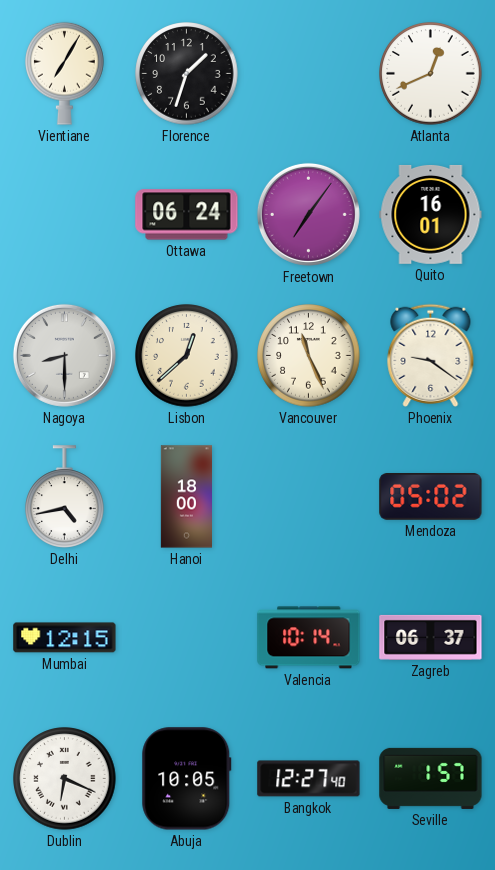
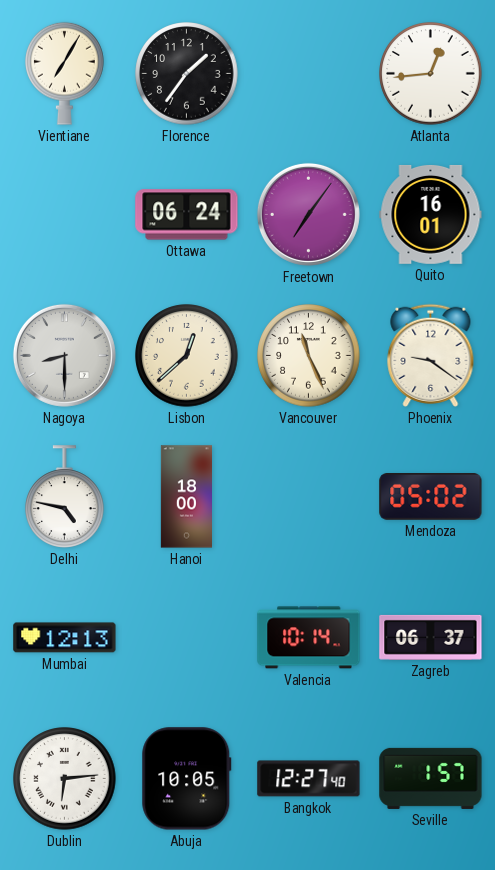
Florence: 1:33 -> 1:36 (187, 74)
Atlanta: 12:41 -> 12:44 (431, 74)
Delhi: 4:43 -> 4:47 (65, 497)
Mumbai: 12:15 -> 12:13 (65, 638)
Dublin: 6:19 -> 6:14 (65, 779)
